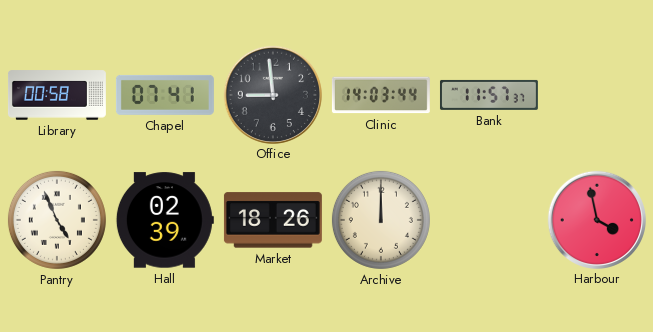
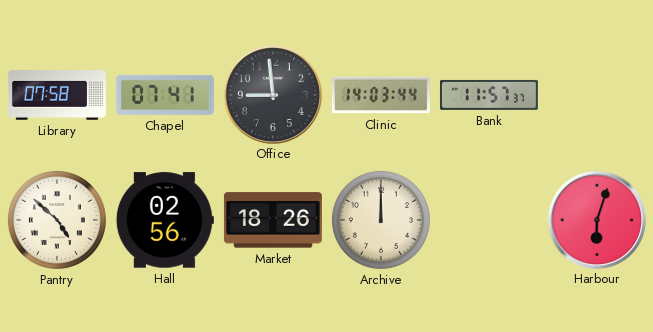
Library: 00:58 -> 07:58 (57, 95)
Pantry: 4:56 -> 4:52 (57, 220)
Hall: 02:39 -> 02:56 (165, 220)
Harbour: 3:58 -> 6:03 (596, 219)
